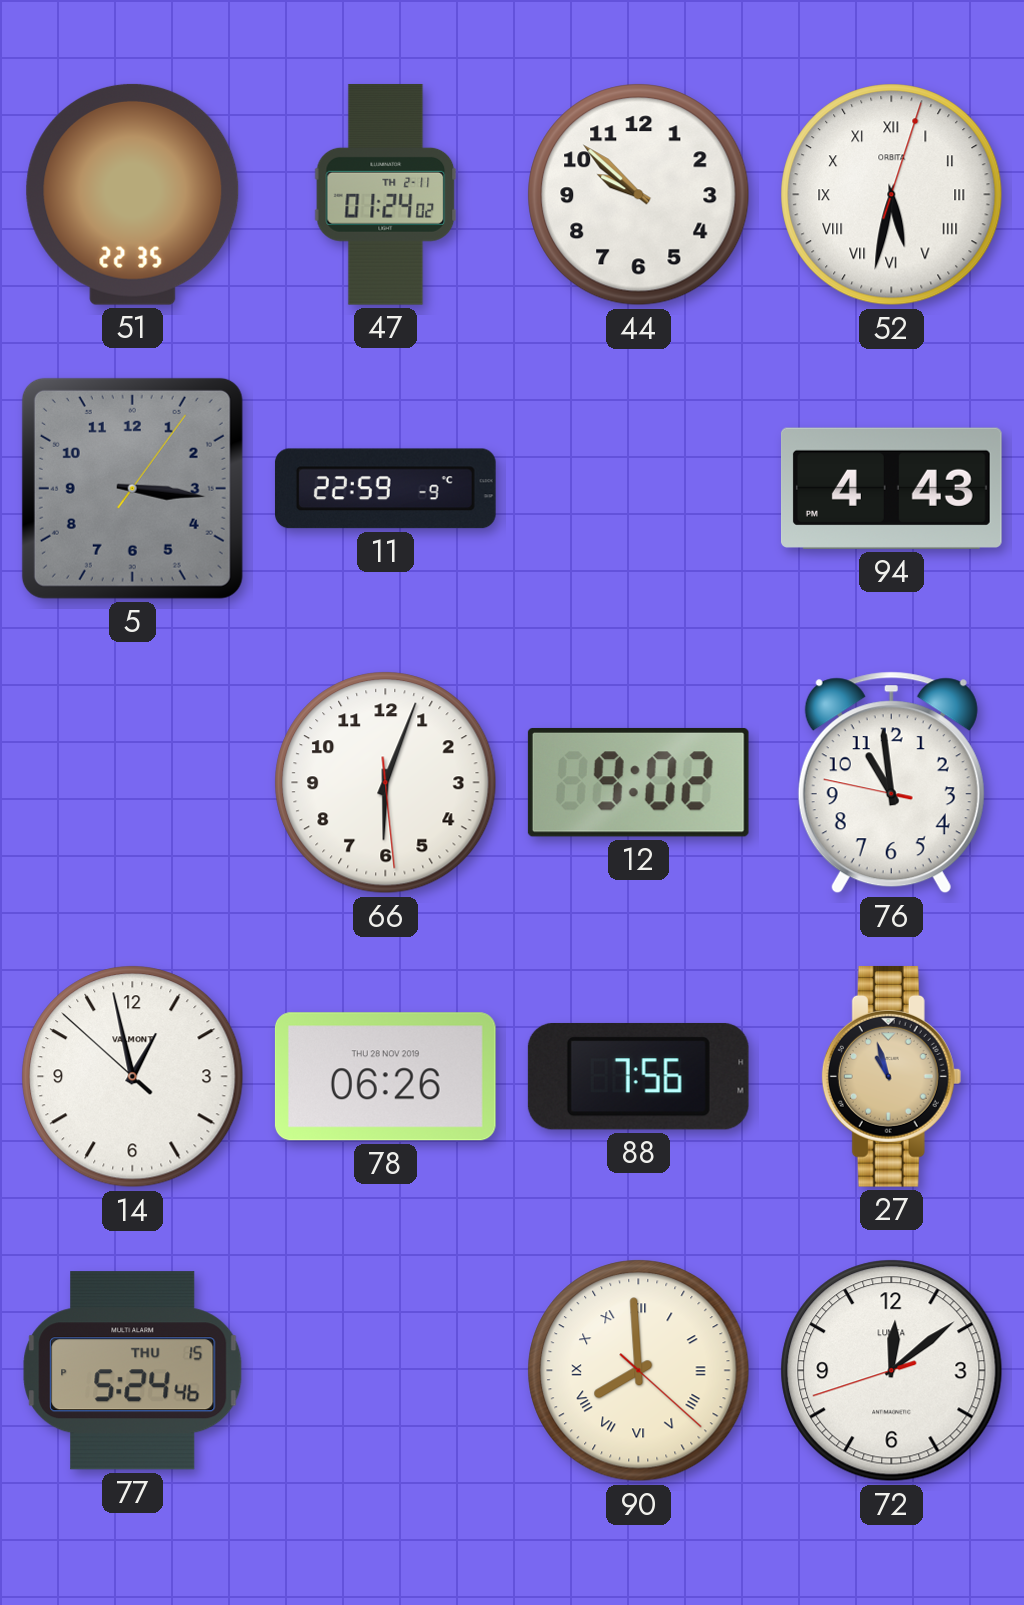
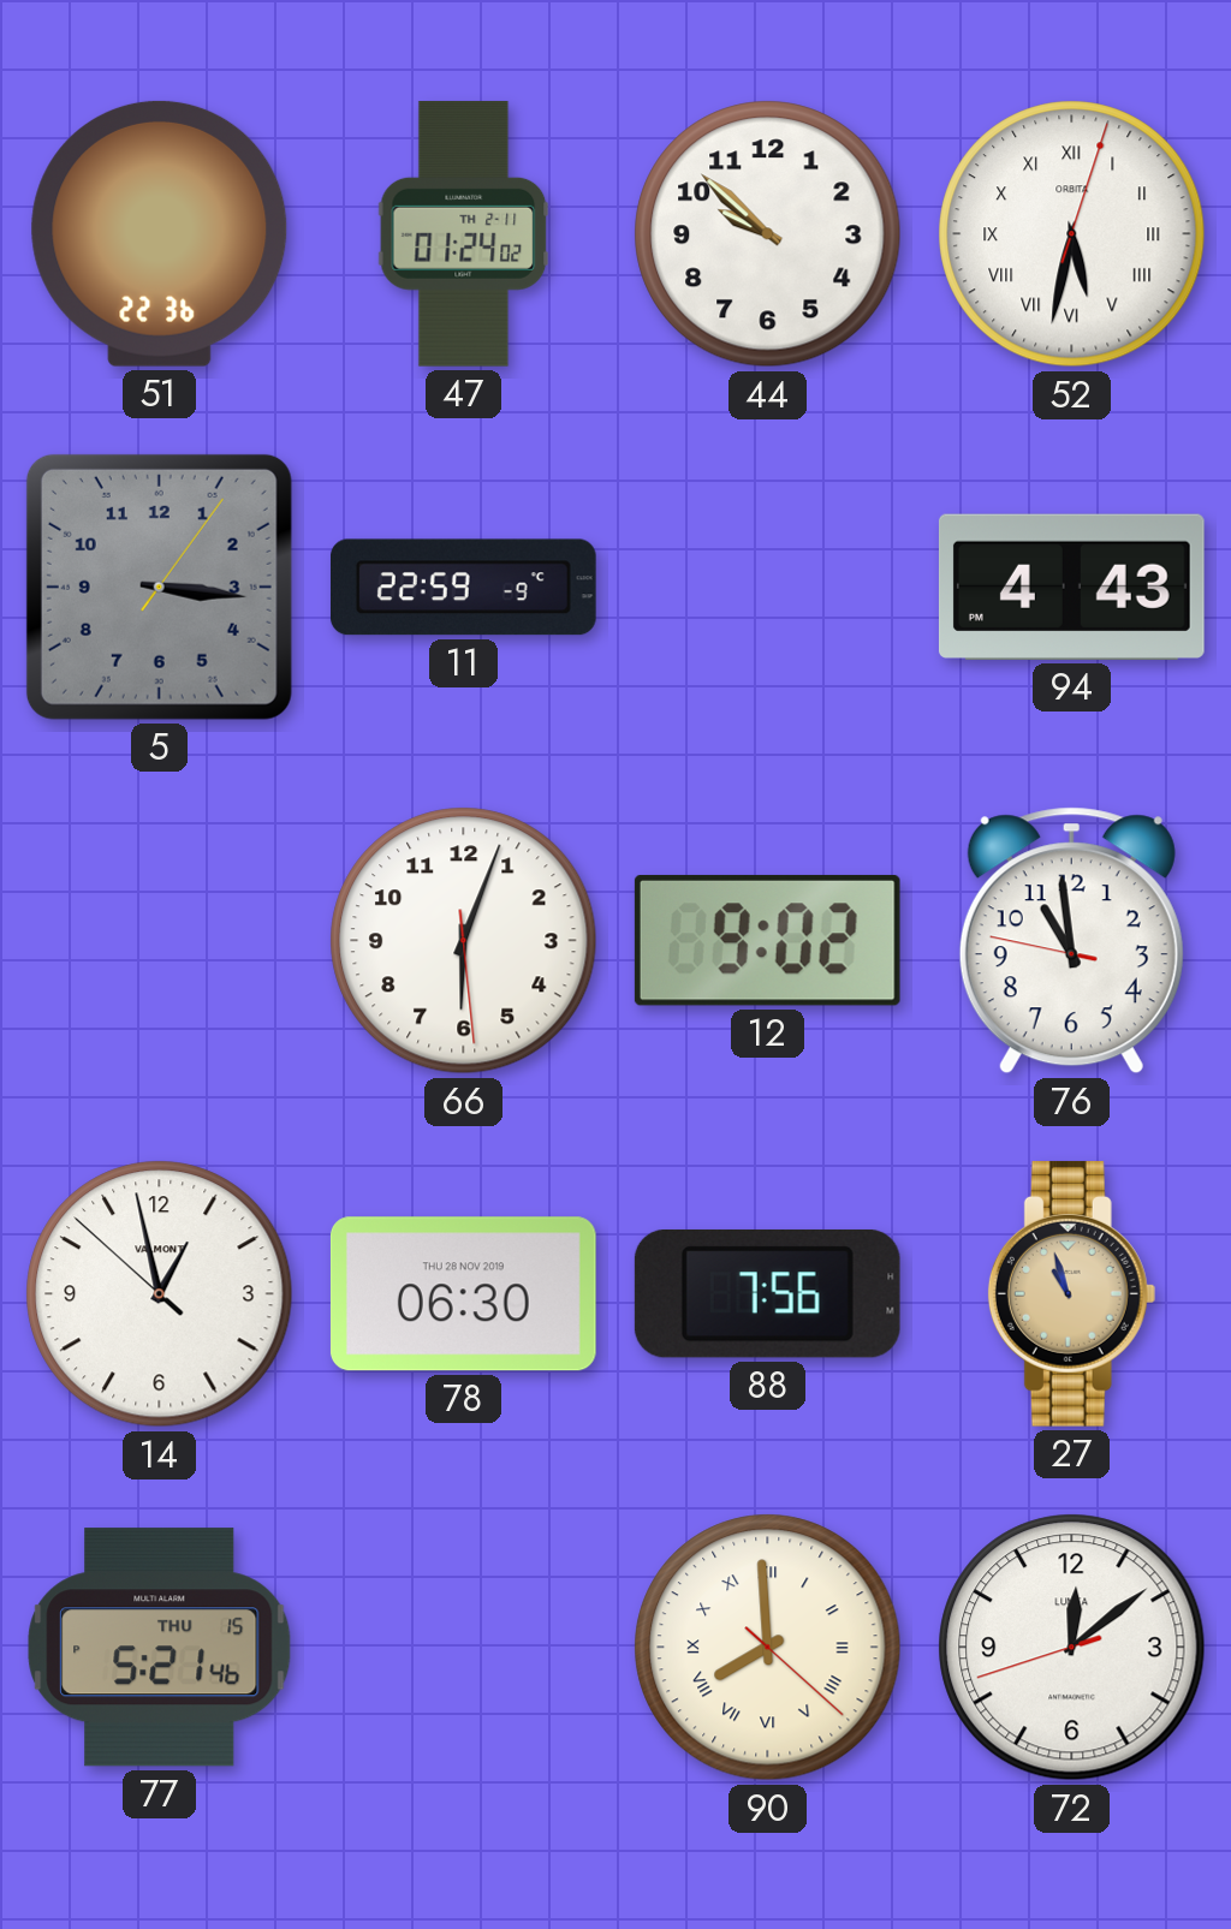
51: 22:35 -> 22:36 (160, 233)
78: 06:26 -> 06:30 (463, 1294)
77: 5:24 -> 5:21 (160, 1648)
